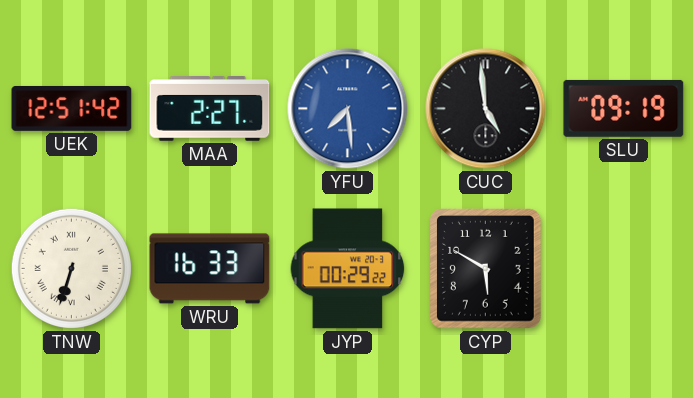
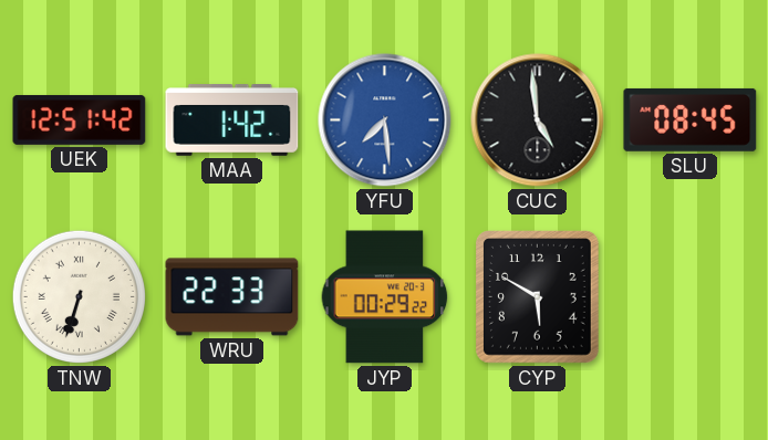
MAA: 2:27 -> 1:42 (232, 121)
SLU: 09:19 -> 08:45 (691, 119)
WRU: 16:33 -> 22:33 (232, 297)
